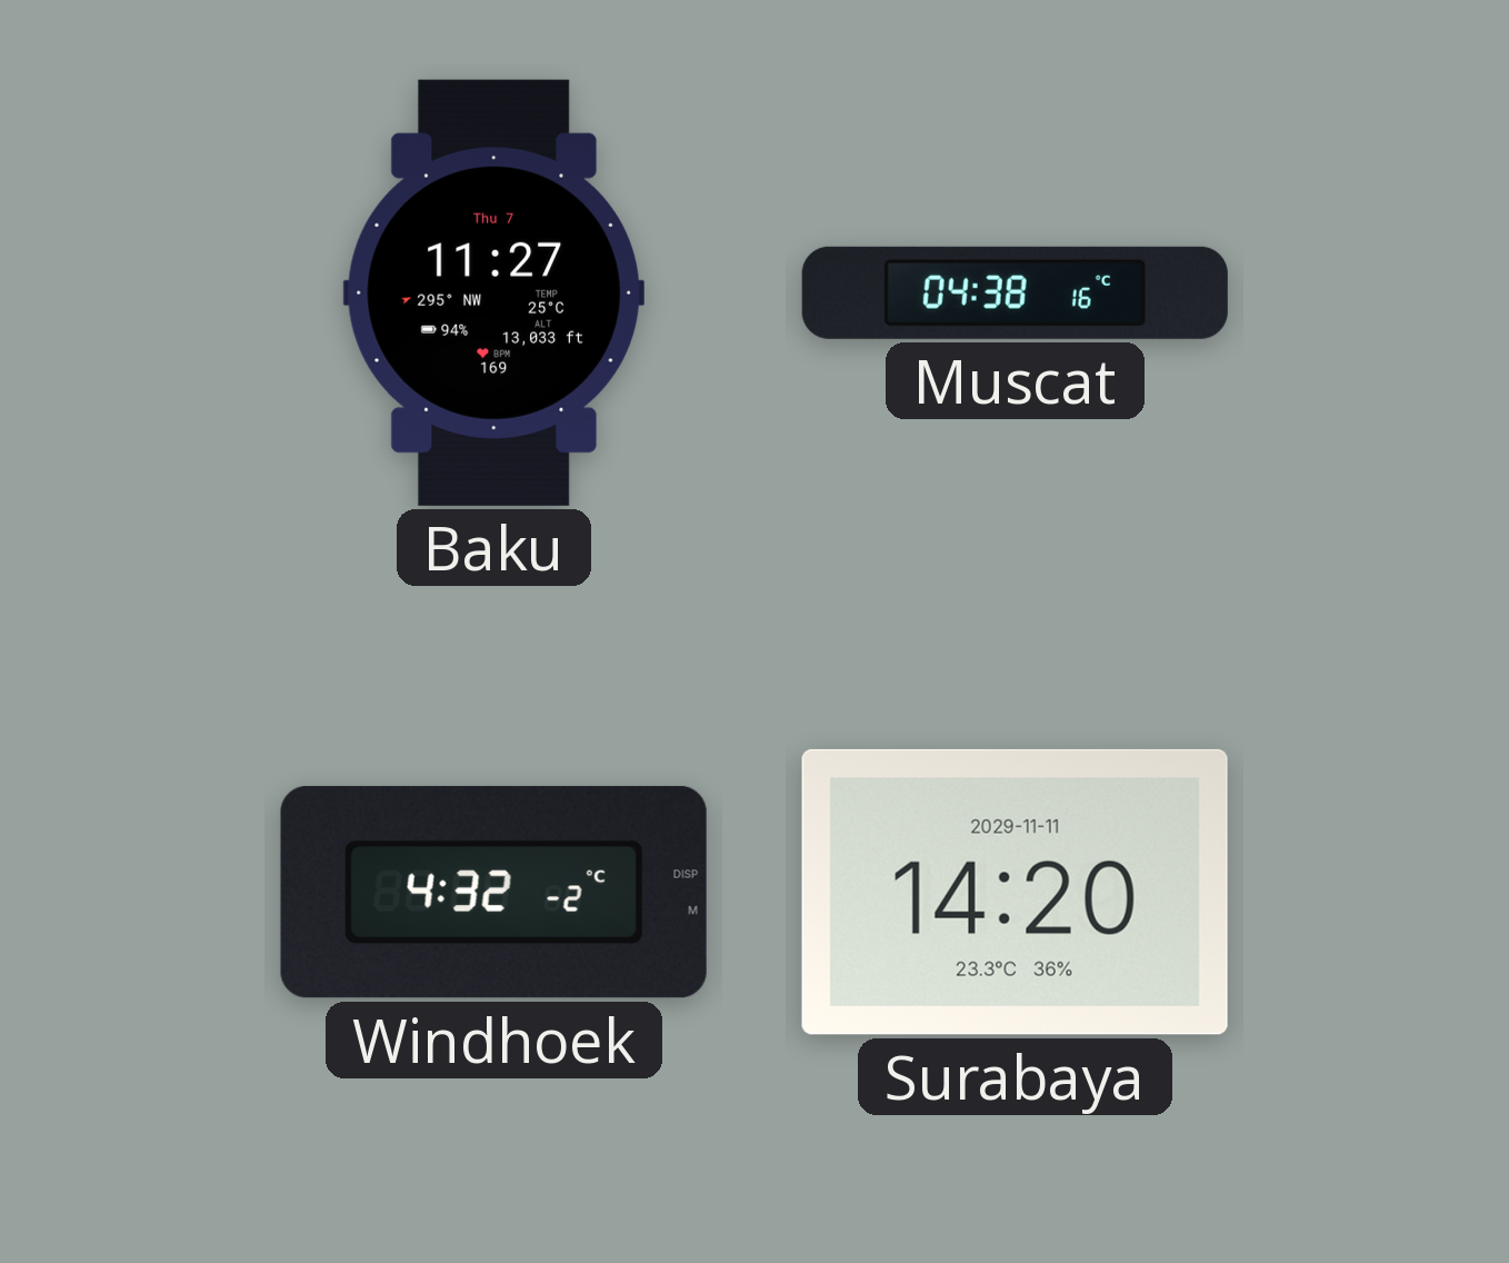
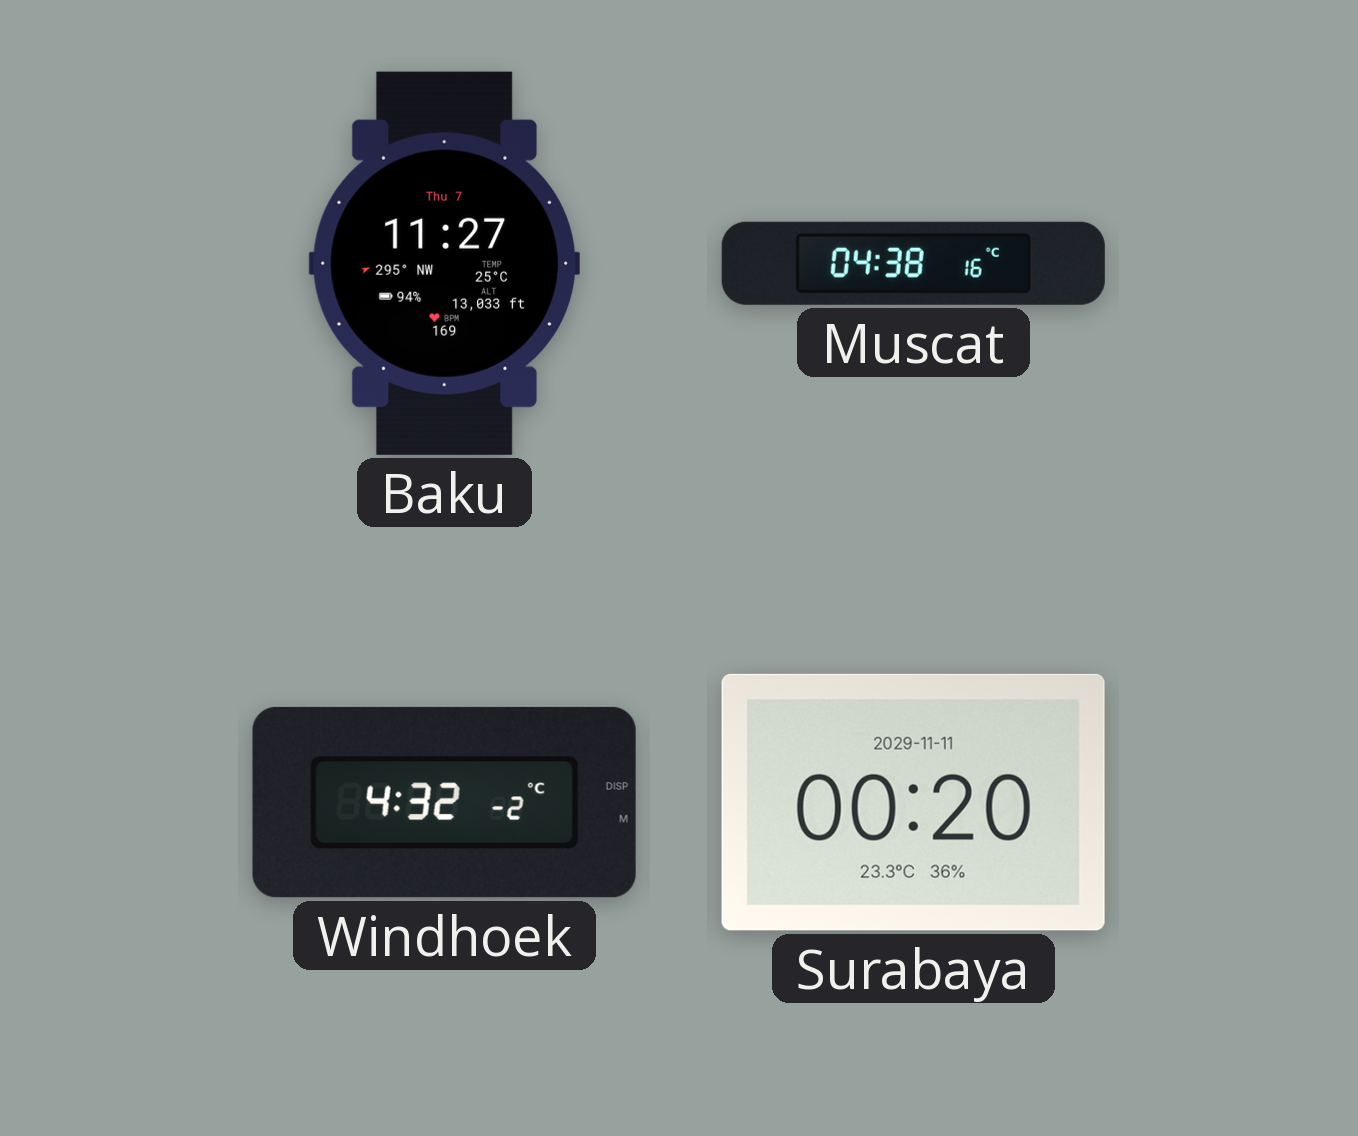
Surabaya: 14:20 -> 00:20 (913, 802)
